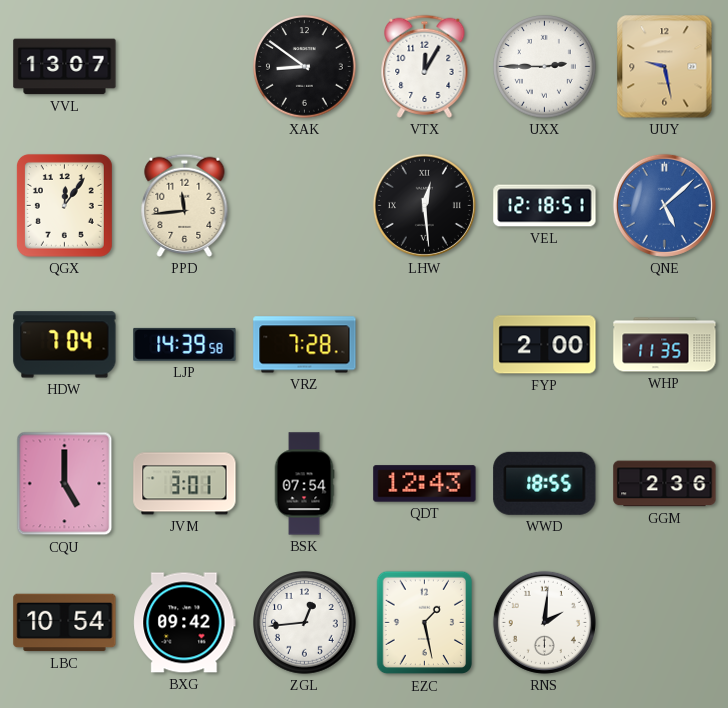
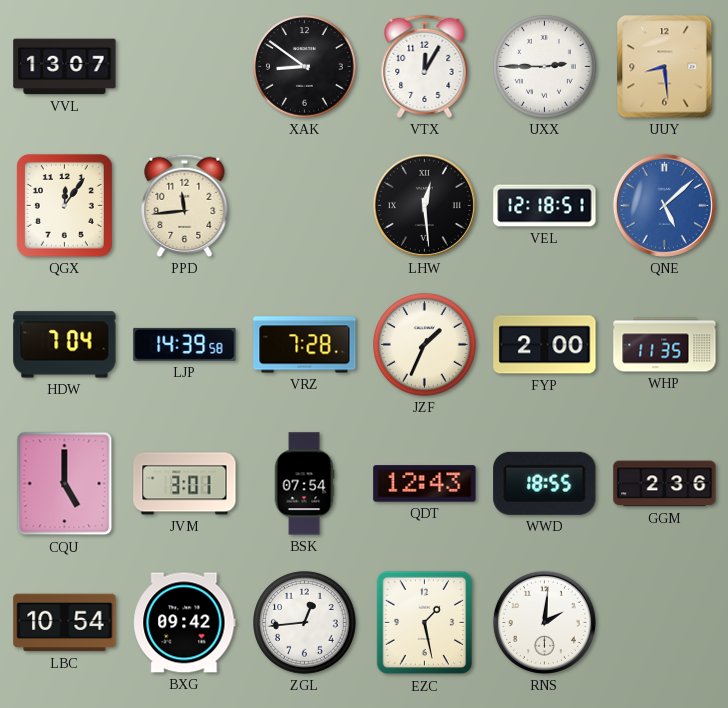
UUY: 9:28 -> 8:29 (665, 67)
JZF: none -> 1:34 (425, 345)
